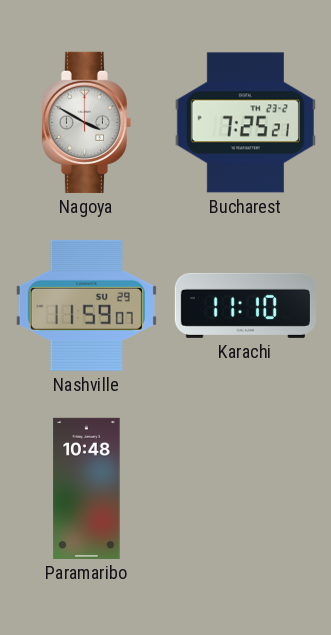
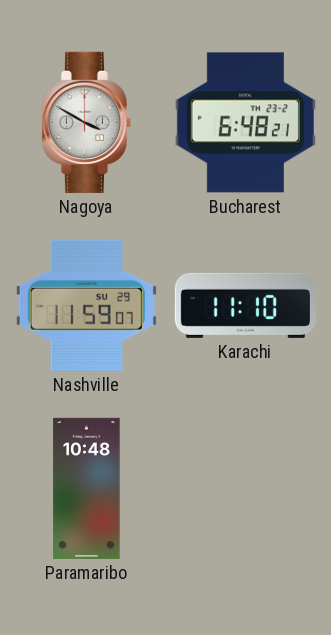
Bucharest: 7:25 -> 6:48 (245, 123)
